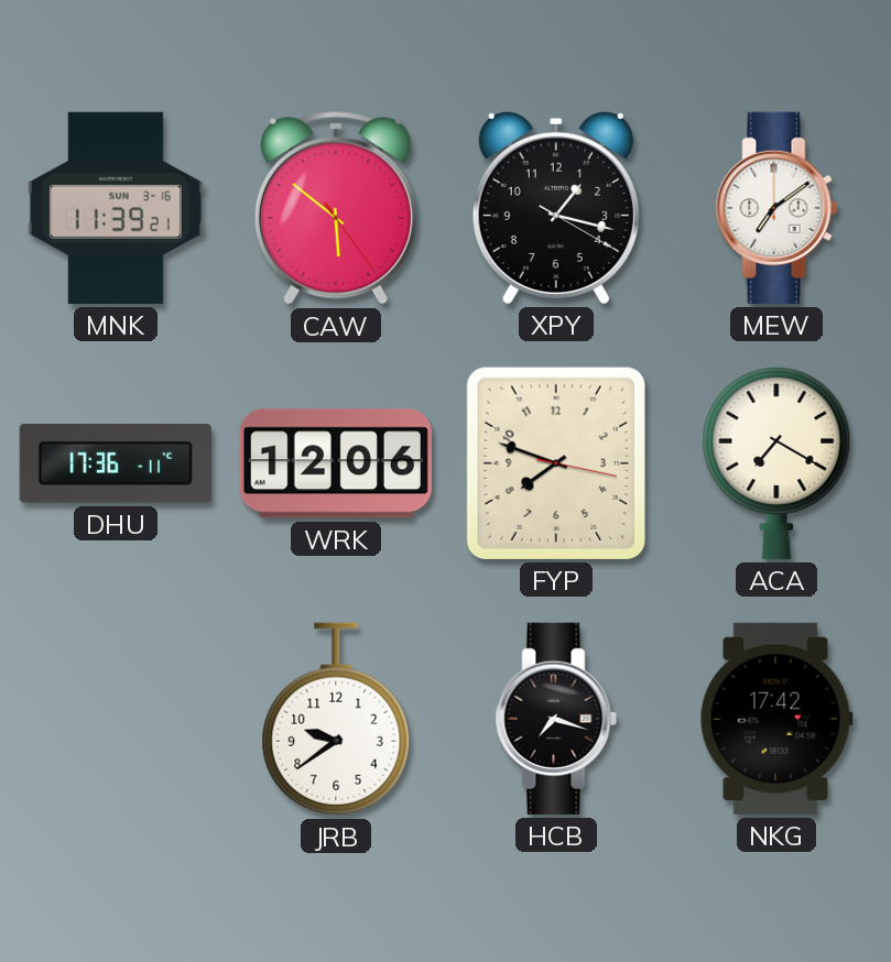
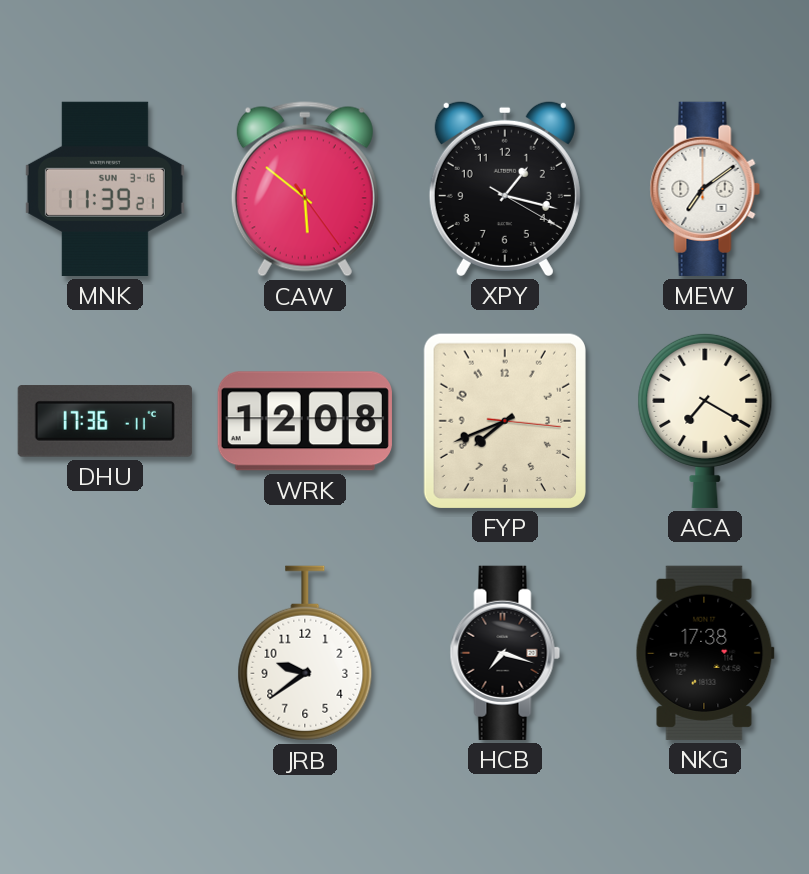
WRK: 12:06 -> 12:08 (305, 421)
FYP: 7:48 -> 7:41 (505, 421)
NKG: 17:42 -> 17:38 (705, 653)
